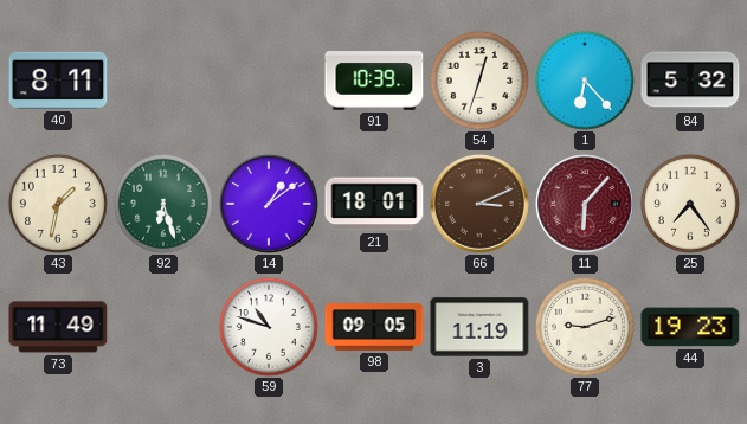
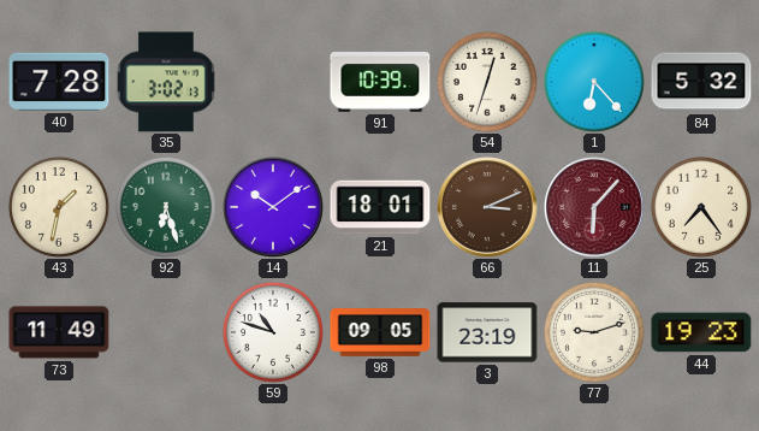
40: 8:11 -> 7:28 (59, 82)
35: none -> 3:02 (166, 82)
14: 1:09 -> 10:09 (274, 208)
3: 11:19 -> 23:19 (487, 332)
